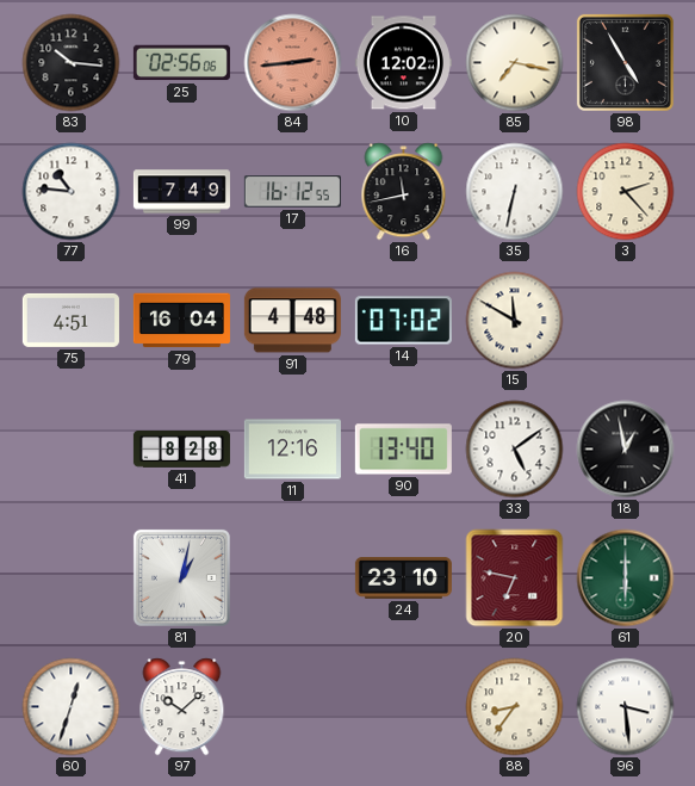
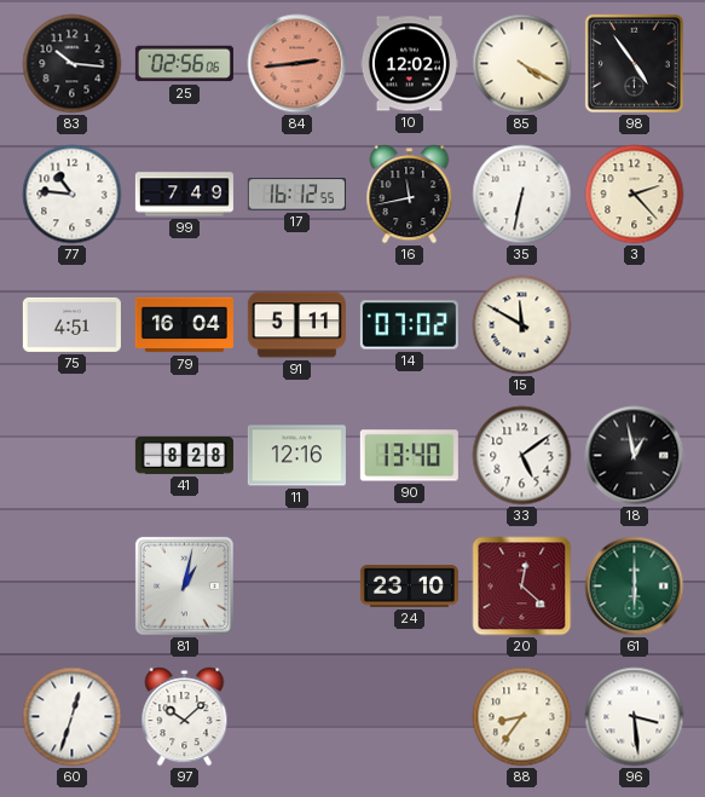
85: 7:17 -> 4:20 (522, 64)
98: 4:55 -> 4:54 (634, 63)
91: 4:48 -> 5:11 (296, 325)
20: 6:47 -> 12:22 (522, 587)
